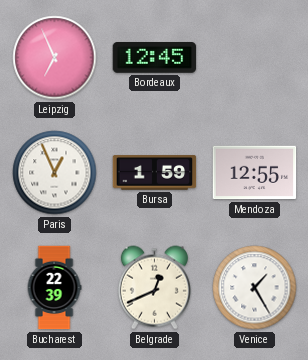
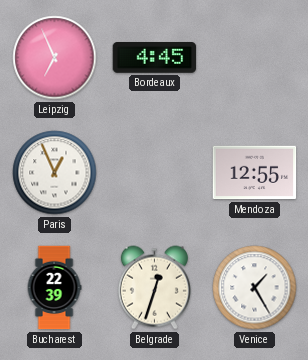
Bordeaux: 12:45 -> 4:45 (155, 58)
Bursa: 1:59 -> none (155, 173)
Belgrade: 12:41 -> 12:33 (154, 288)
